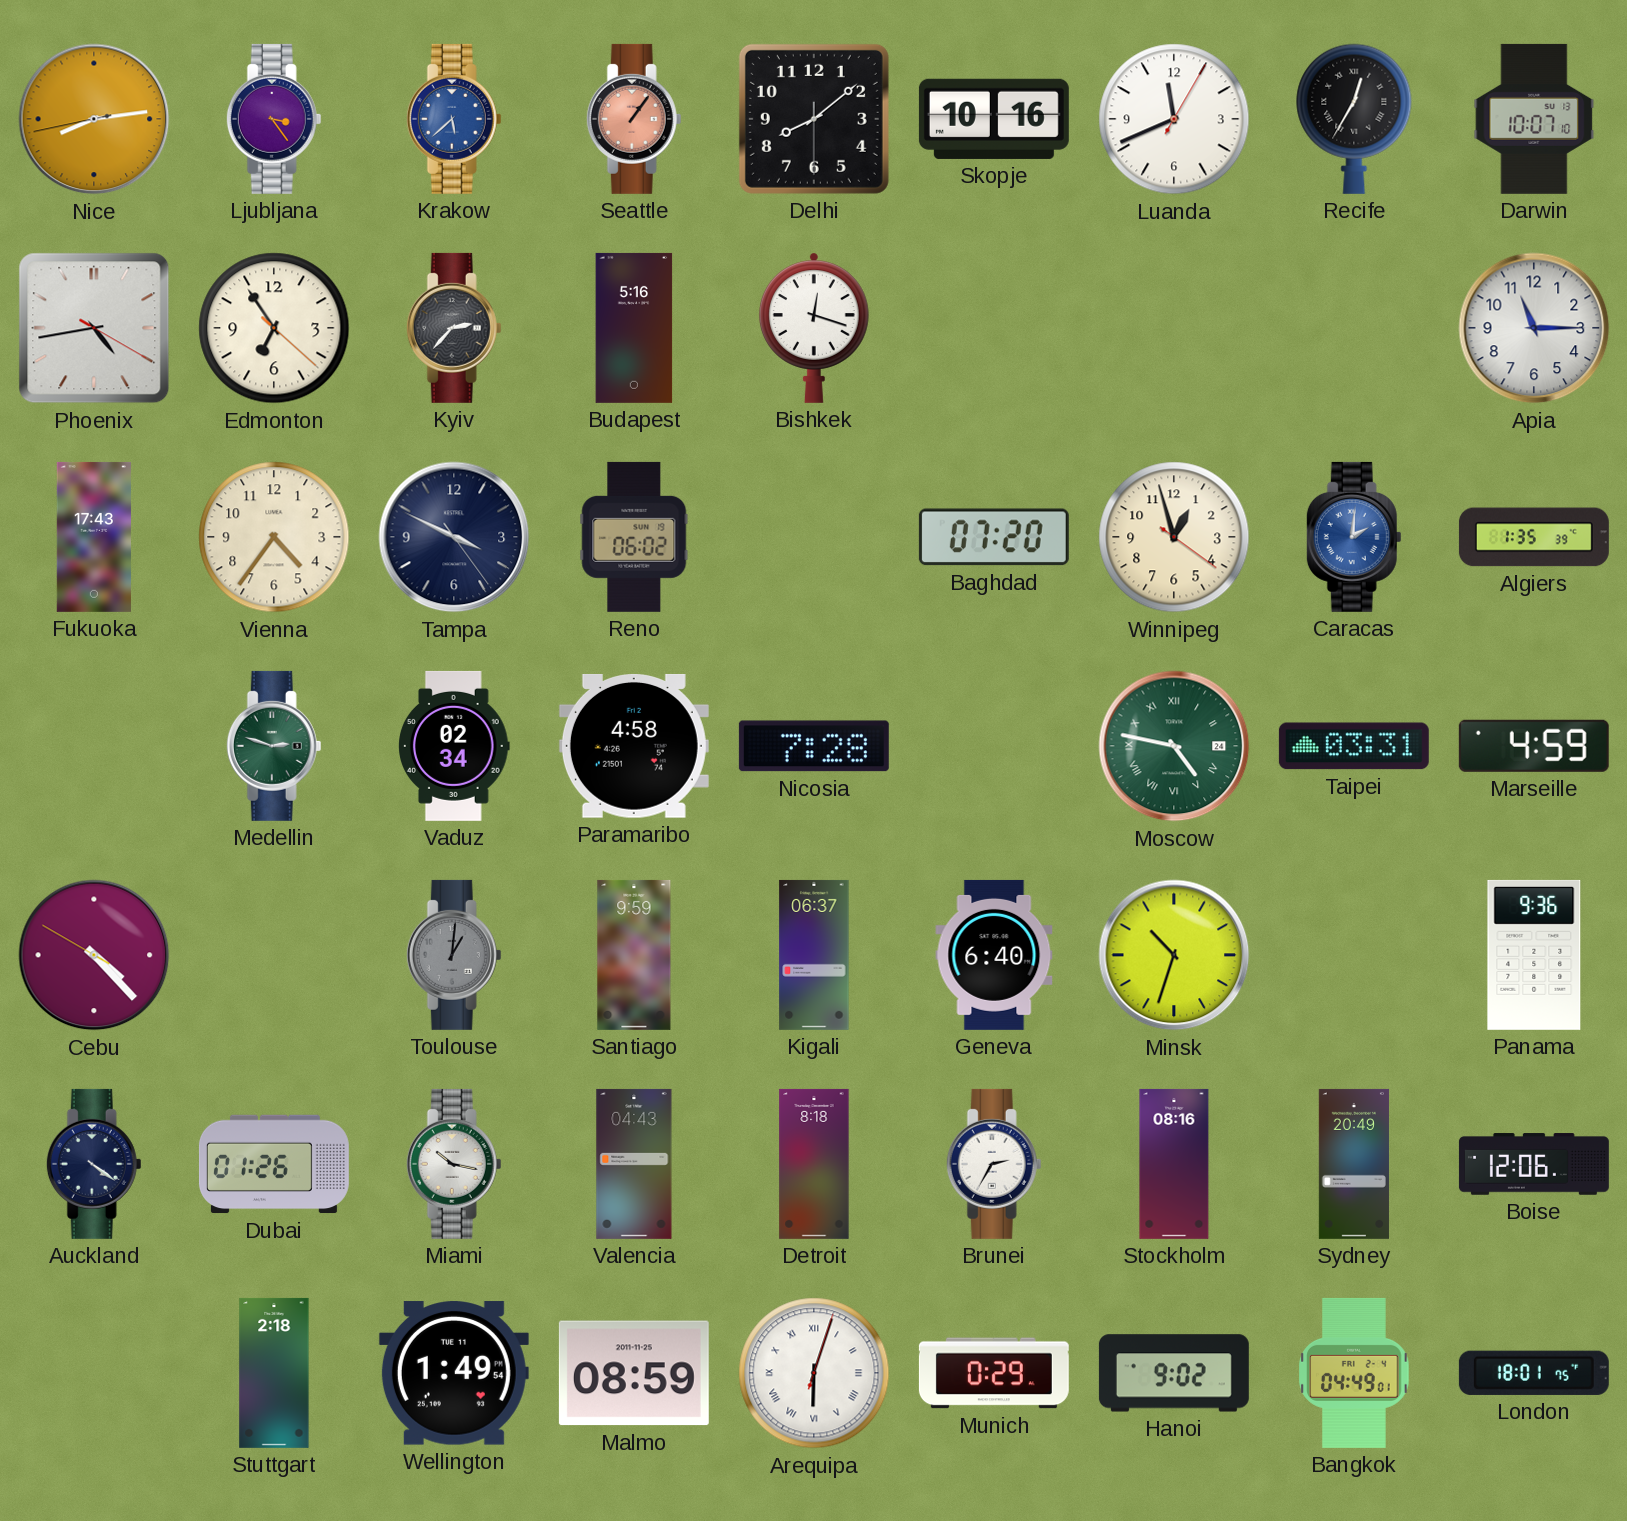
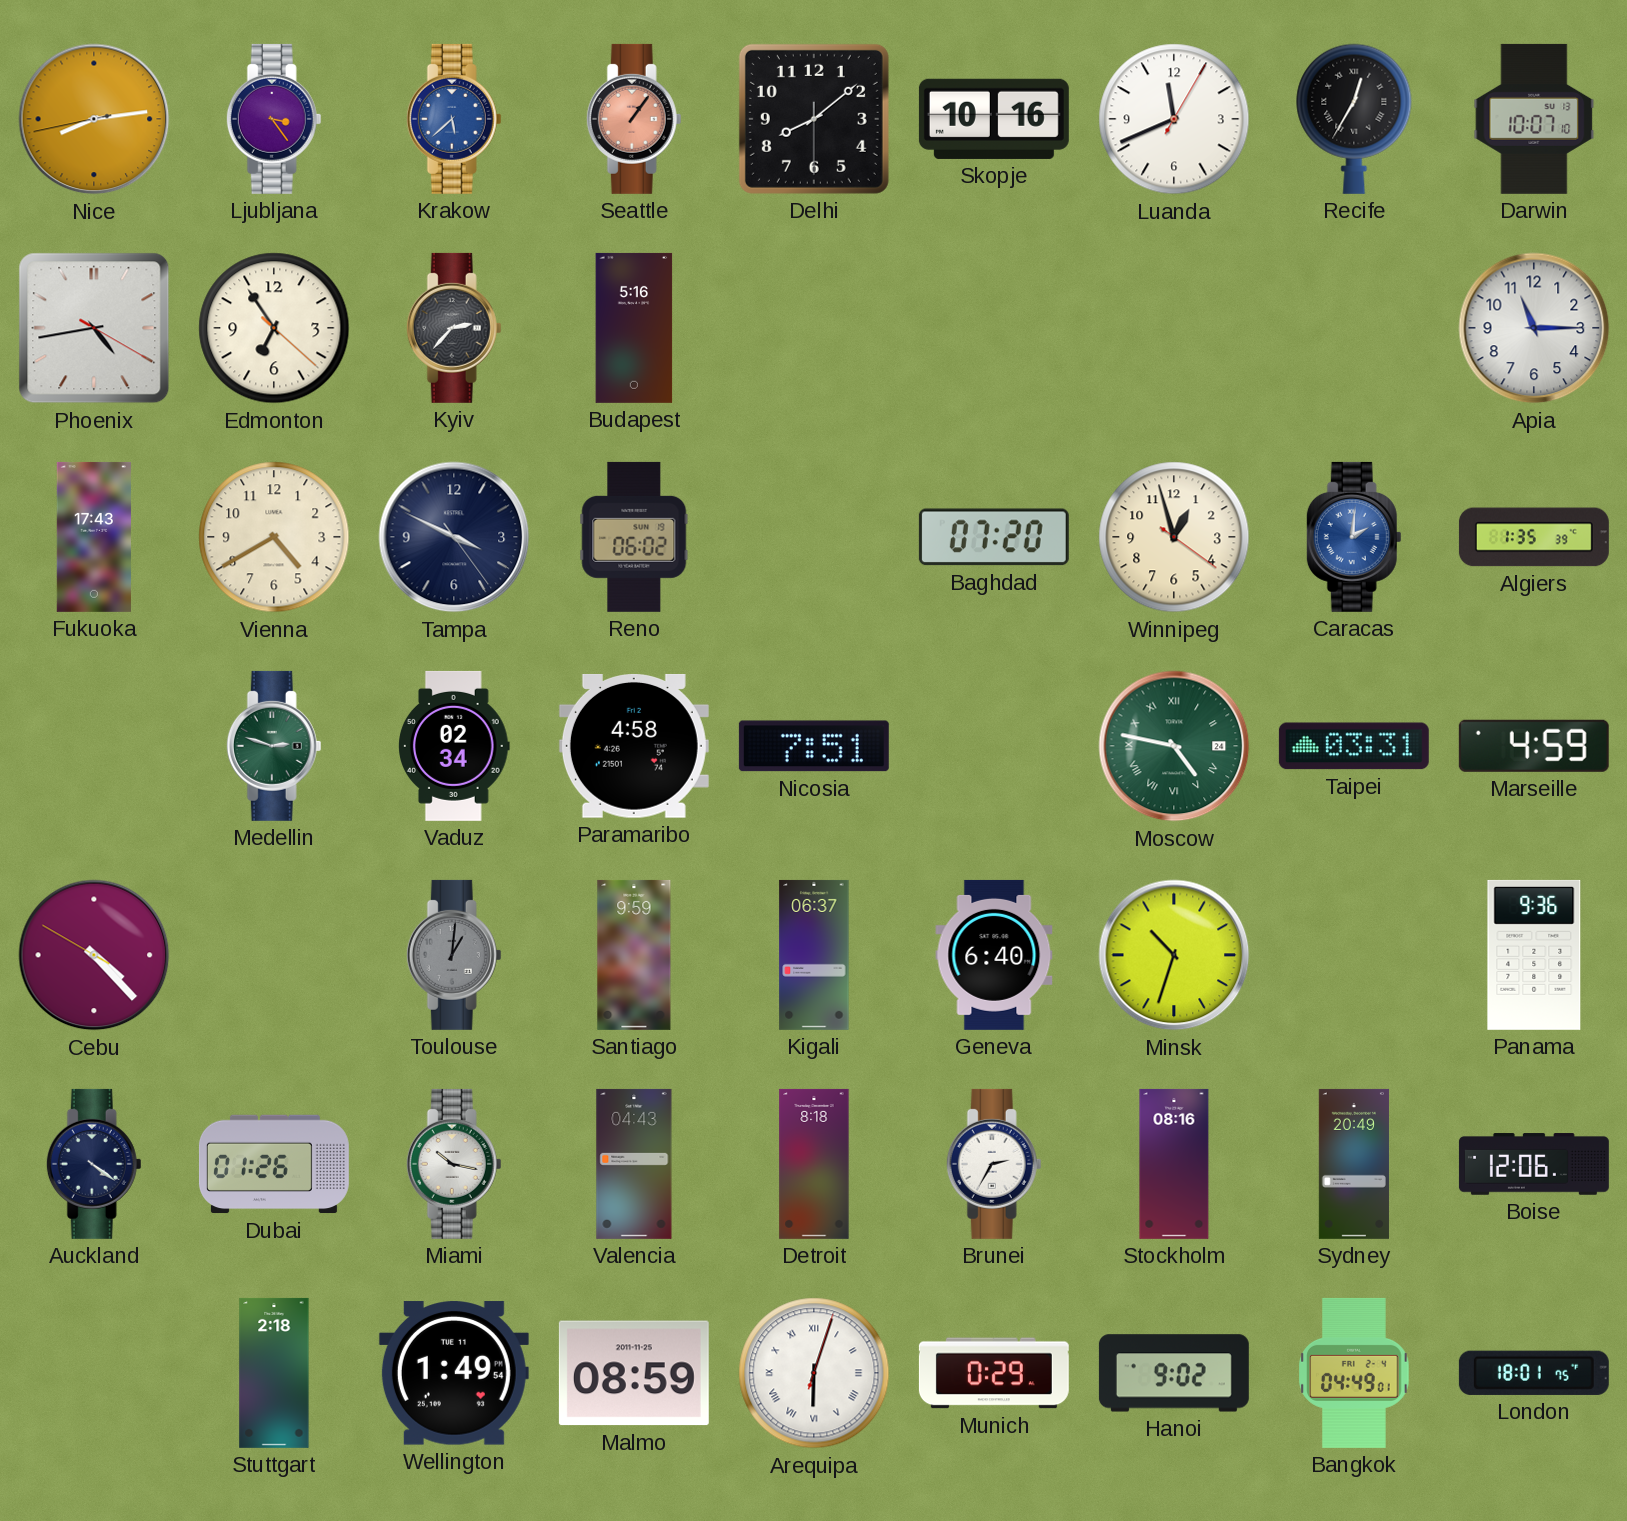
Bishkek: 12:18 -> none (814, 328)
Vienna: 4:36 -> 4:40 (274, 537)
Nicosia: 7:28 -> 7:51 (814, 746)
